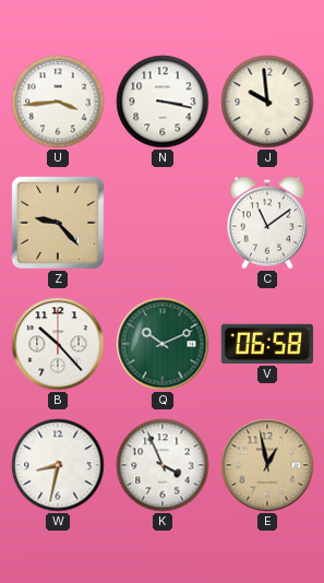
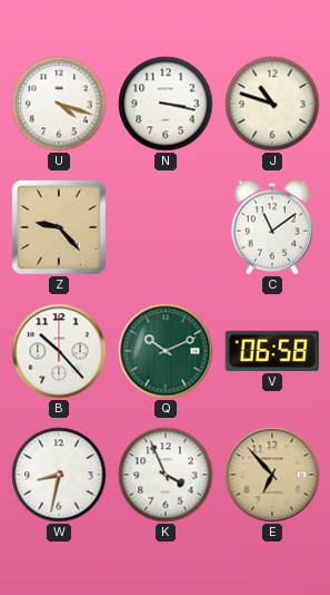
U: 3:44 -> 4:18 (59, 104)
J: 9:59 -> 10:48 (272, 104)
E: 12:58 -> 6:53 (272, 475)
